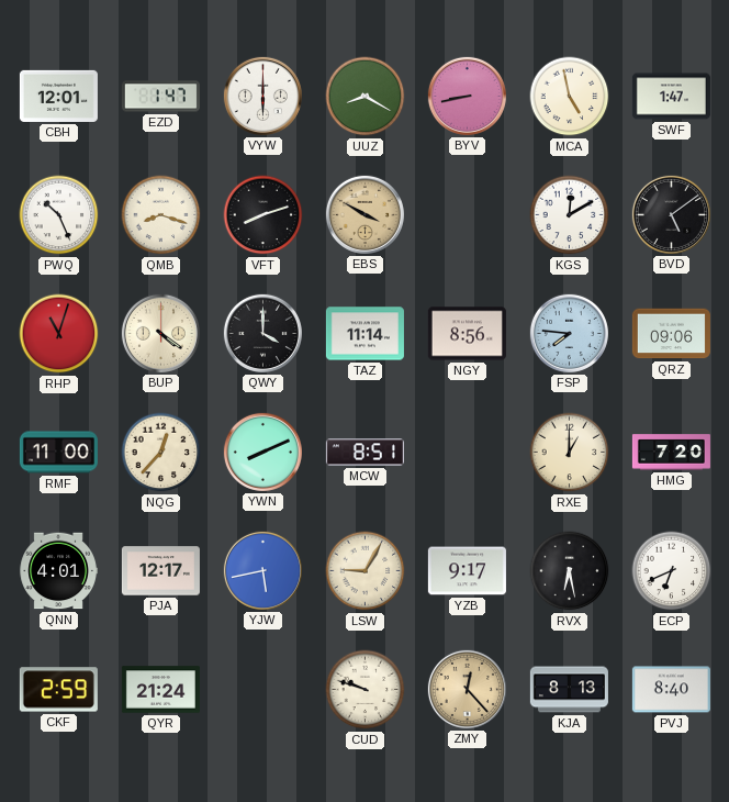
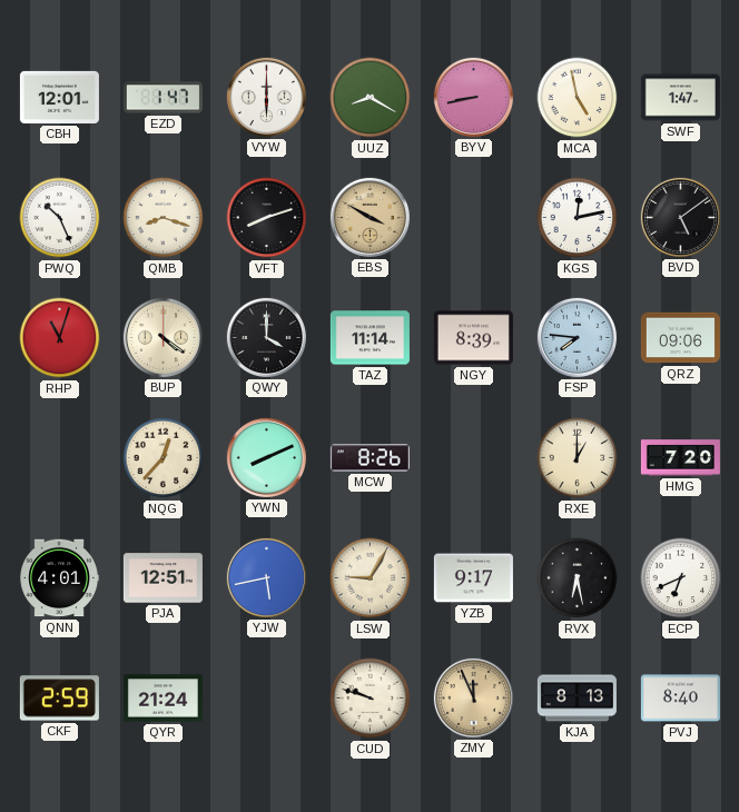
KGS: 12:10 -> 12:13 (578, 218)
NGY: 8:56 -> 8:39 (473, 338)
RMF: 11:00 -> none (58, 453)
MCW: 8:51 -> 8:26 (369, 458)
PJA: 12:17 -> 12:51 (162, 578)
ZMY: 12:23 -> 11:56 (473, 697)
